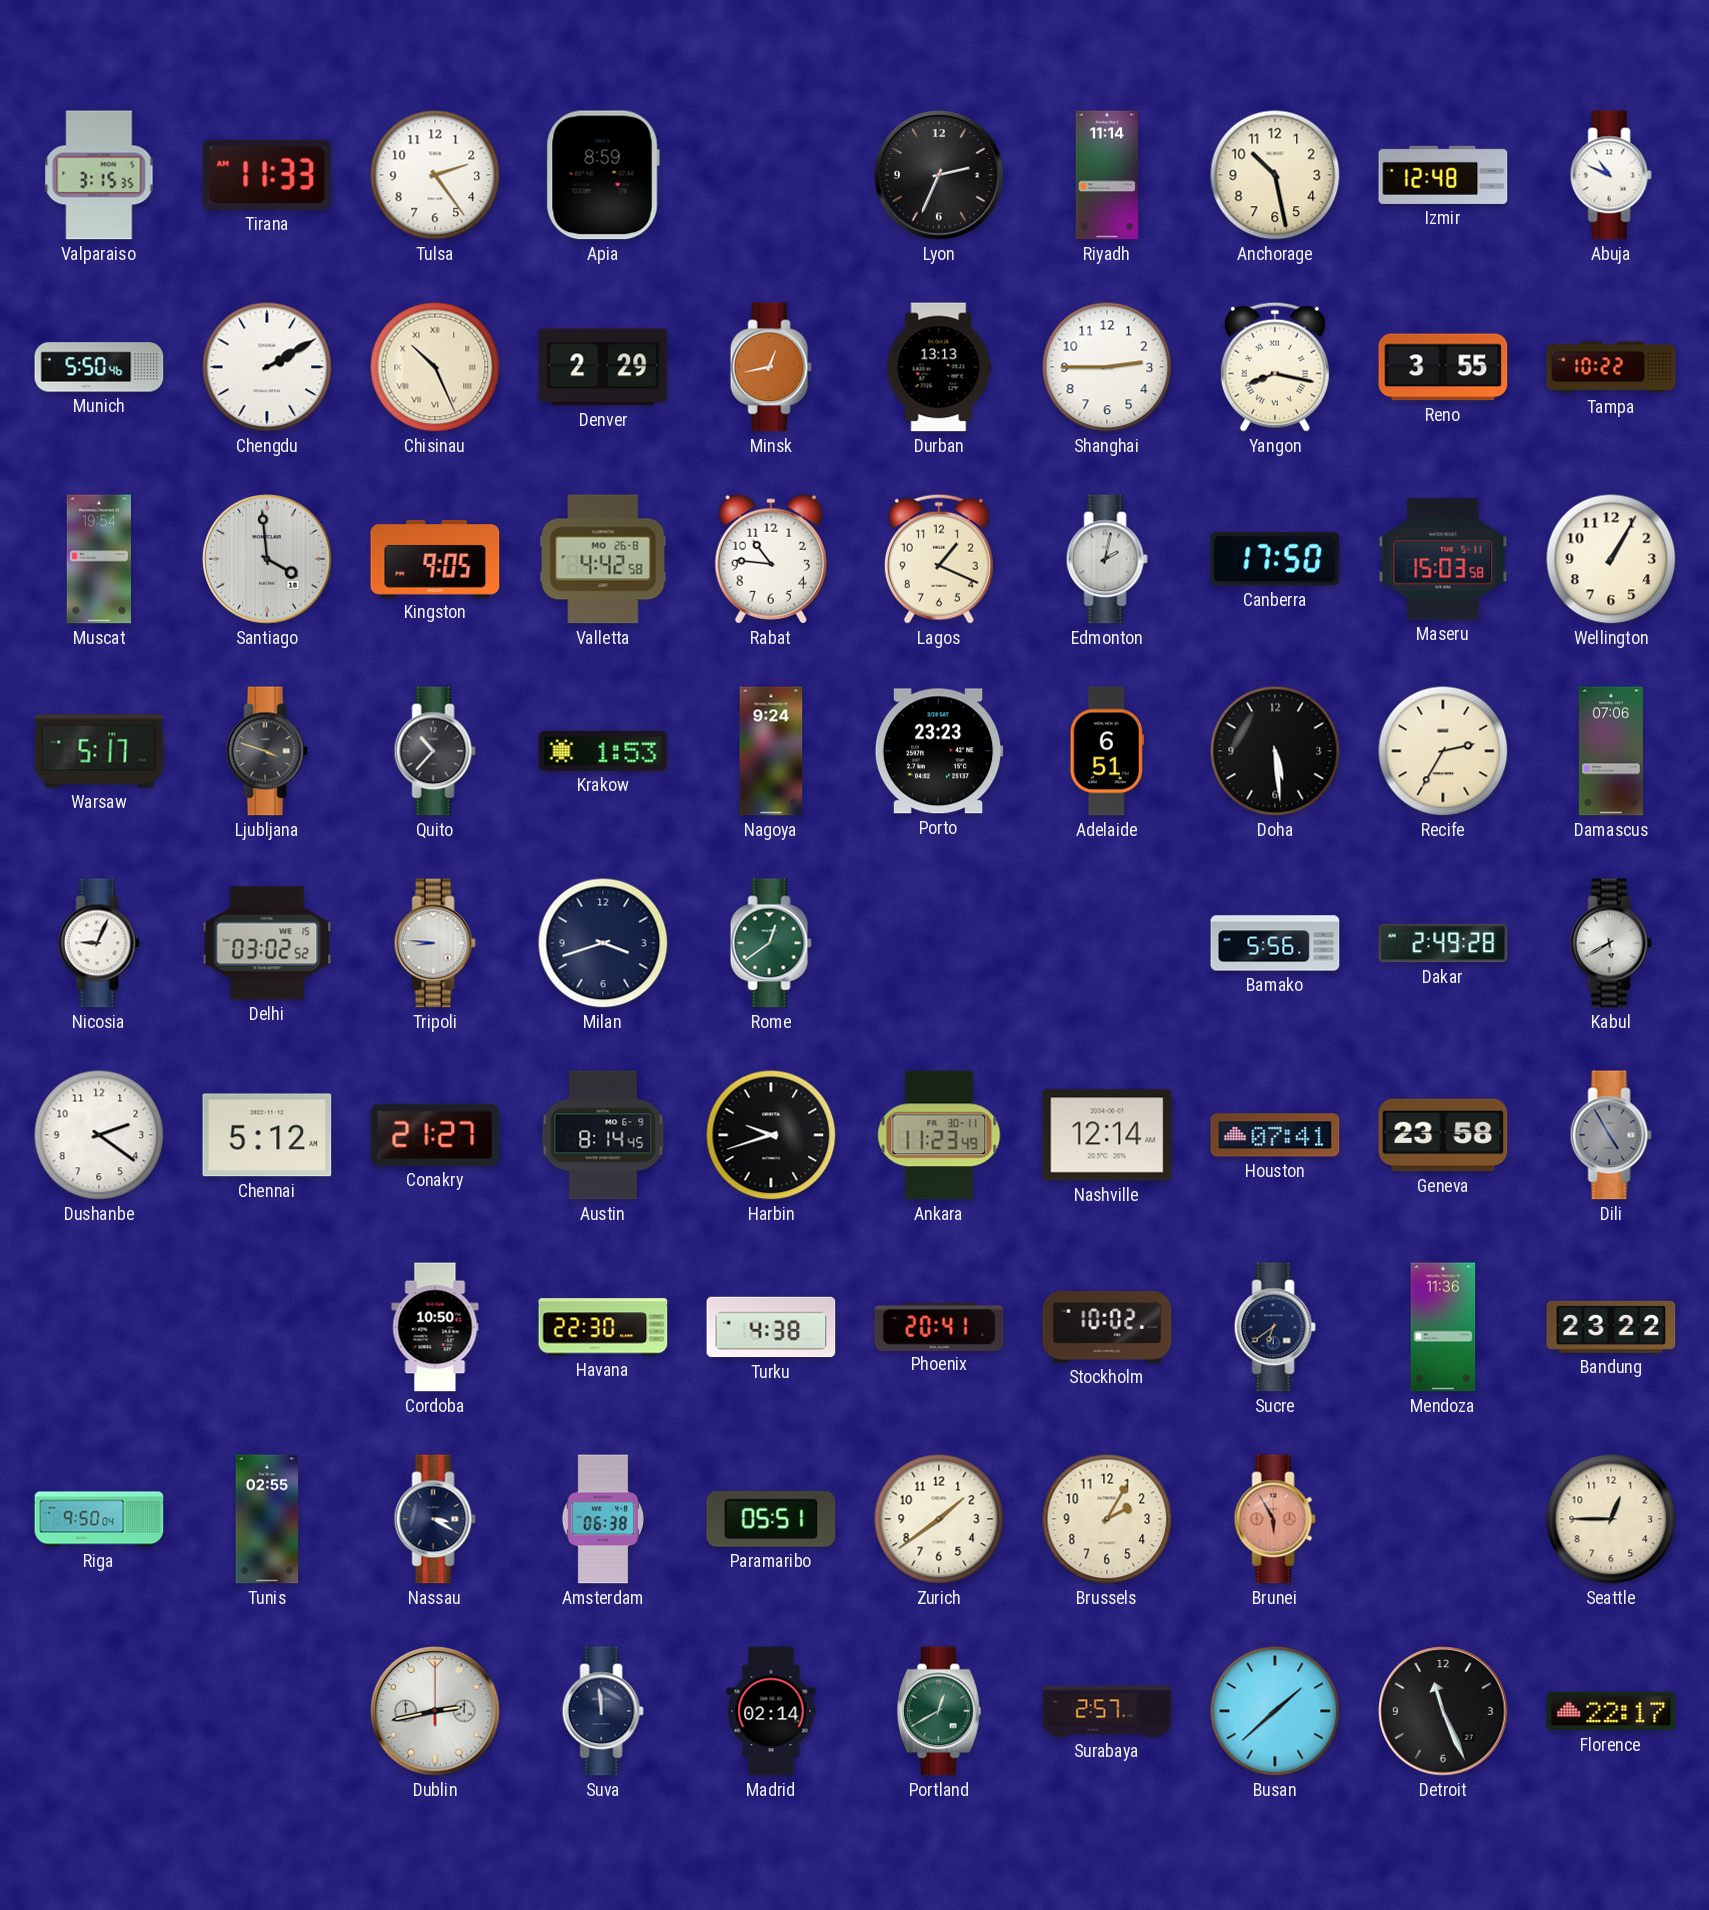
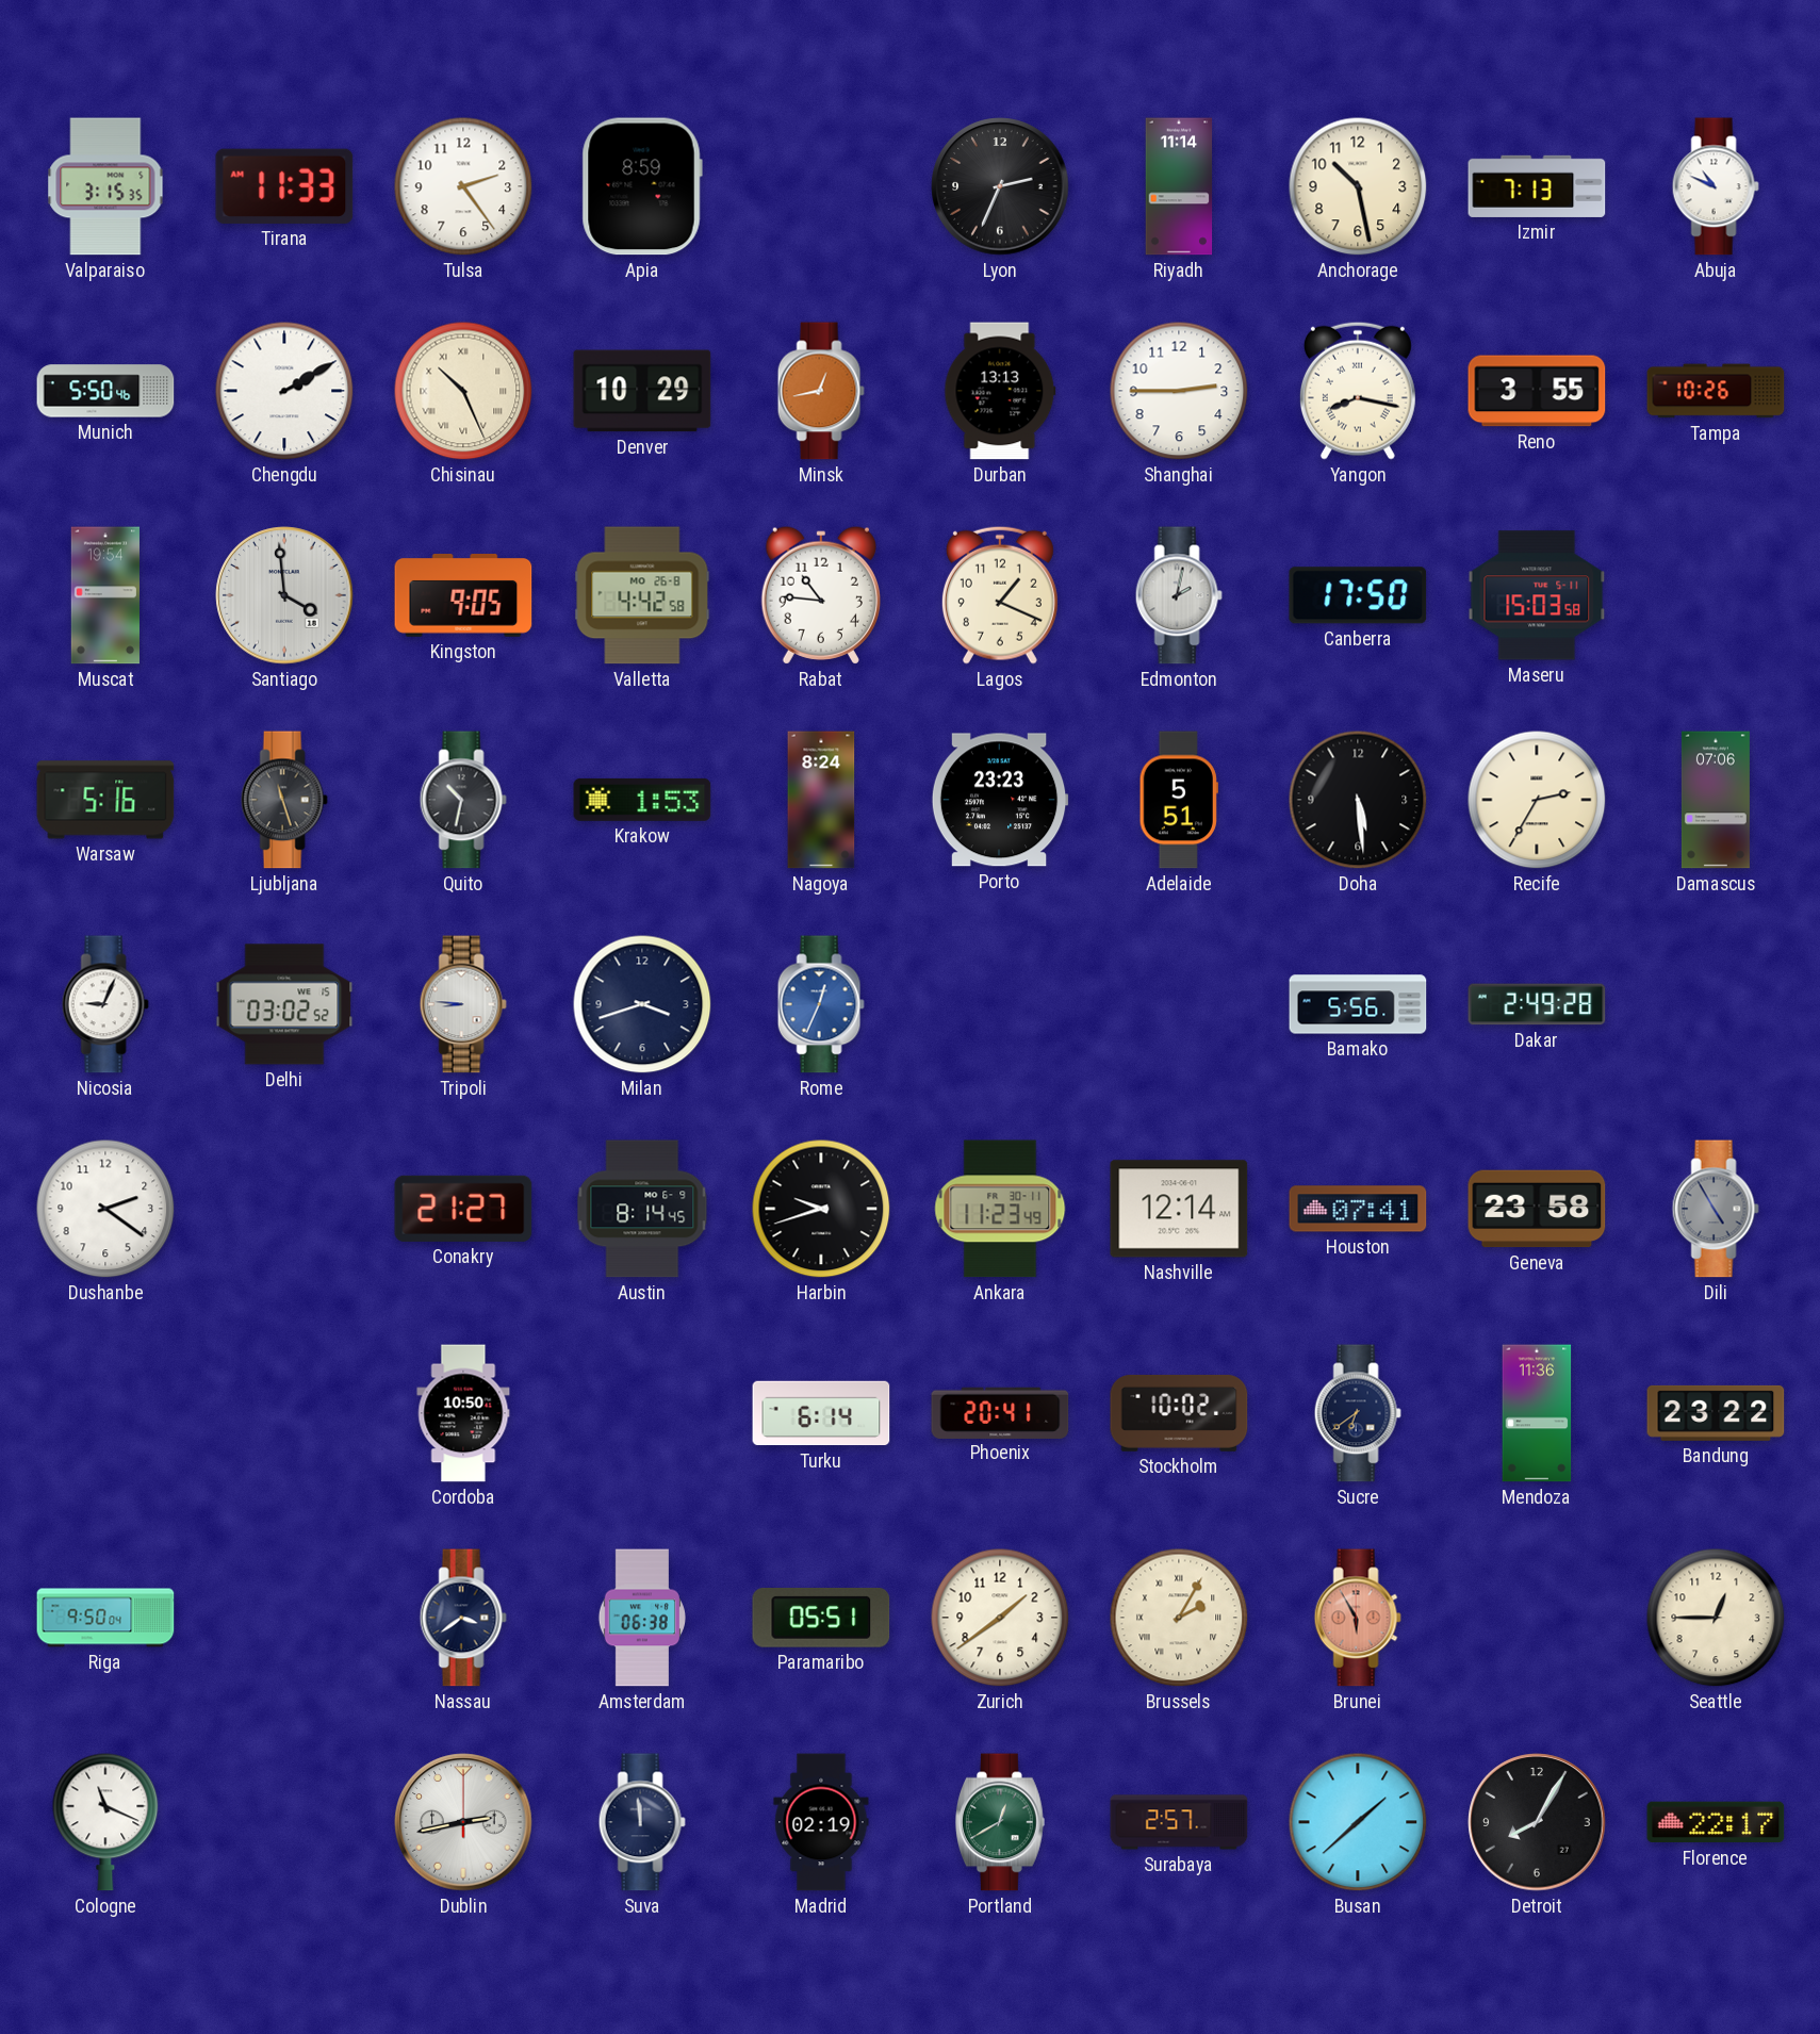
Izmir: 12:48 -> 7:13 (1537, 186)
Denver: 2:29 -> 10:29 (642, 391)
Tampa: 10:22 -> 10:26 (1716, 391)
Wellington: 1:05 -> none (1611, 559)
Warsaw: 5:17 -> 5:16 (105, 800)
Ljubljana: 3:48 -> 11:27 (284, 800)
Quito: 10:37 -> 10:32 (463, 800)
Nagoya: 9:24 -> 8:24 (821, 800)
Adelaide: 6:51 -> 5:51 (1179, 800)
Rome: 12:39 -> 12:34 (821, 1004)
Rome dial: green -> blue (821, 1004)
Kabul: 5:40 -> none (1611, 943)
Chennai: 5:12 -> none (267, 1135)
Havana: 22:30 -> none (603, 1327)
Turku: 4:38 -> 6:14 (821, 1413)
Tunis: 02:55 -> none (267, 1519)
Nassau: 3:20 -> 3:39 (463, 1618)
Brussels numerals: Arabic -> Roman (1179, 1618)
Cologne: none -> 11:19 (105, 1822)
Madrid: 02:14 -> 02:19 (821, 1822)
Detroit: 11:26 -> 8:05 (1537, 1822)
